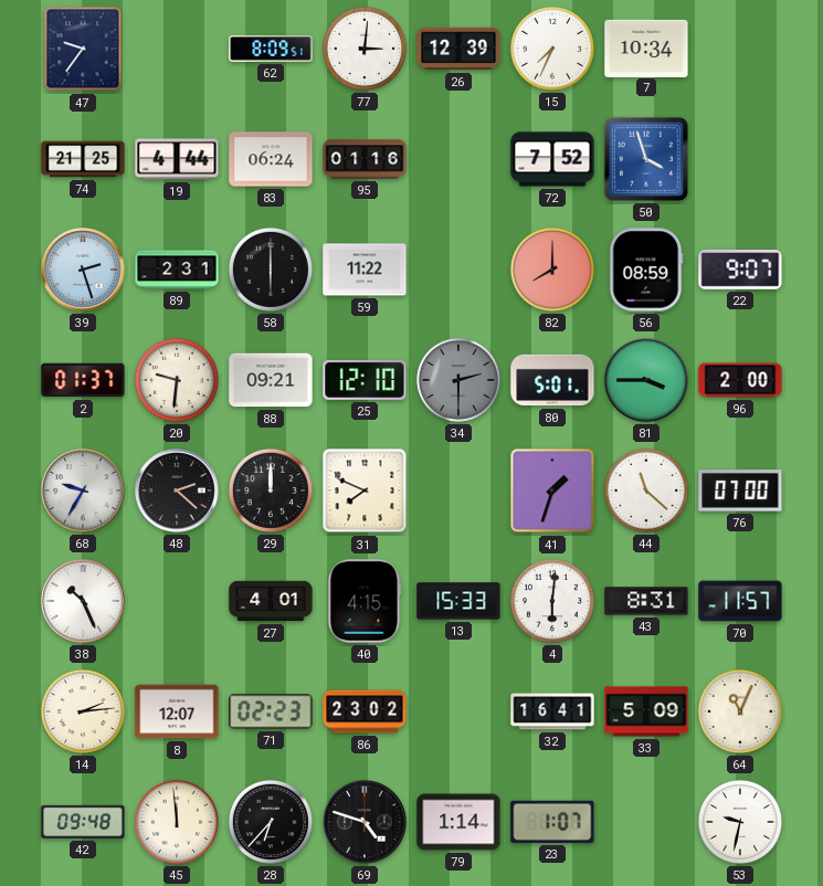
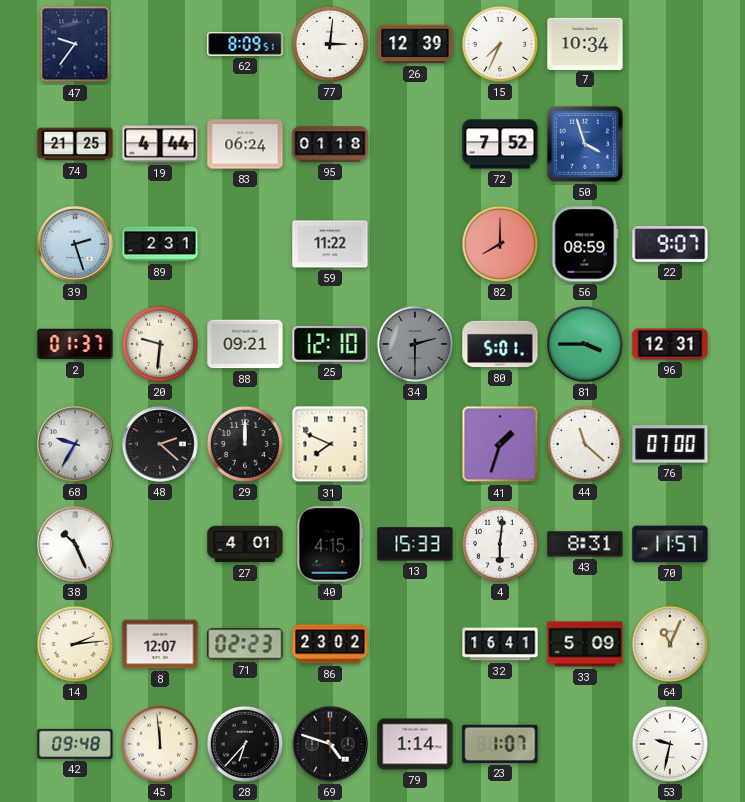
95: 01:16 -> 01:18 (330, 144)
58: 6:00 -> none (271, 270)
96: 2:00 -> 12:31 (670, 344)
